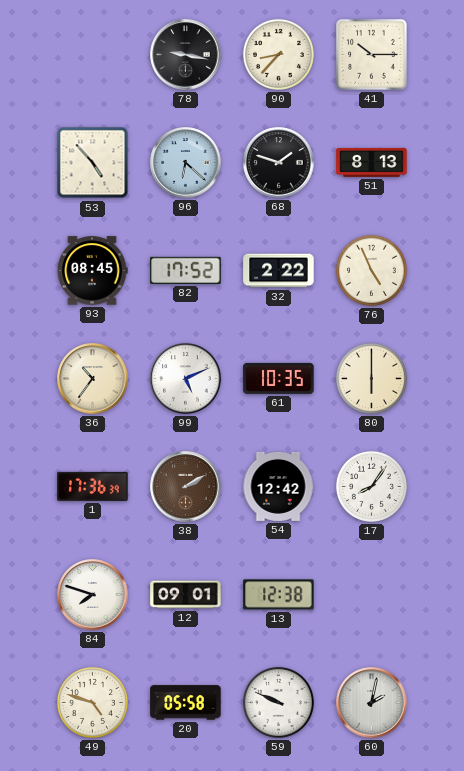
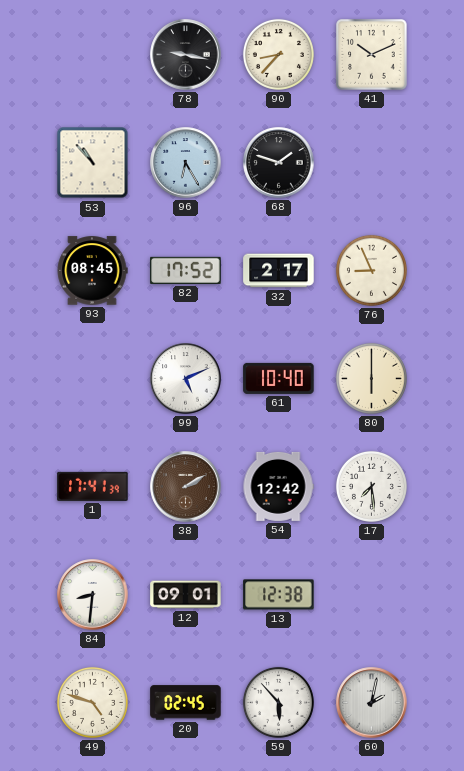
41: 10:15 -> 10:11 (372, 55)
53: 4:53 -> 10:53 (93, 163)
96: 6:22 -> 6:25 (186, 163)
51: 8:13 -> none (372, 162)
32: 2:22 -> 2:17 (279, 271)
76: 4:56 -> 8:56 (371, 270)
36: 10:36 -> none (93, 379)
61: 10:35 -> 10:40 (279, 378)
1: 17:36 -> 17:41 (93, 486)
17: 8:06 -> 7:29 (371, 486)
84: 7:48 -> 8:31 (93, 595)
20: 05:58 -> 02:45 (186, 703)
59: 9:49 -> 5:53 (278, 702)
